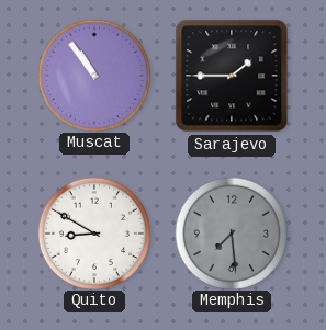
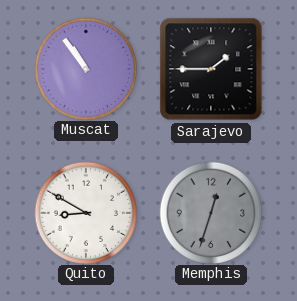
Memphis: 7:29 -> 12:33 (210, 212)
